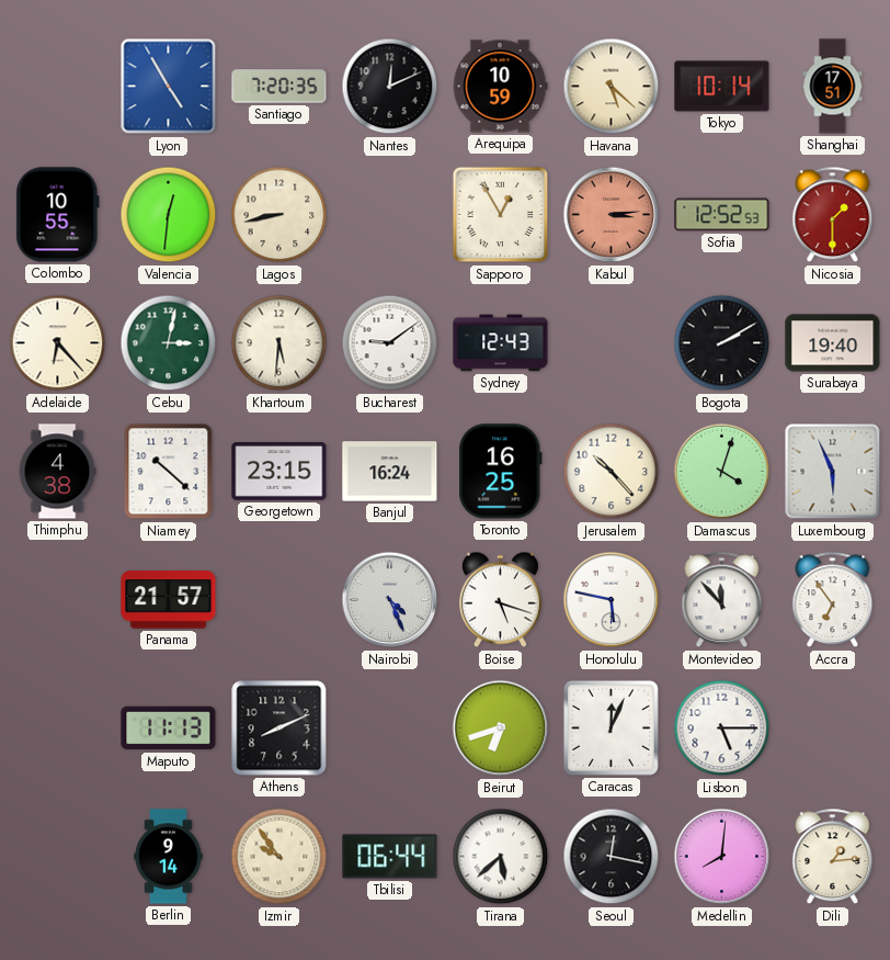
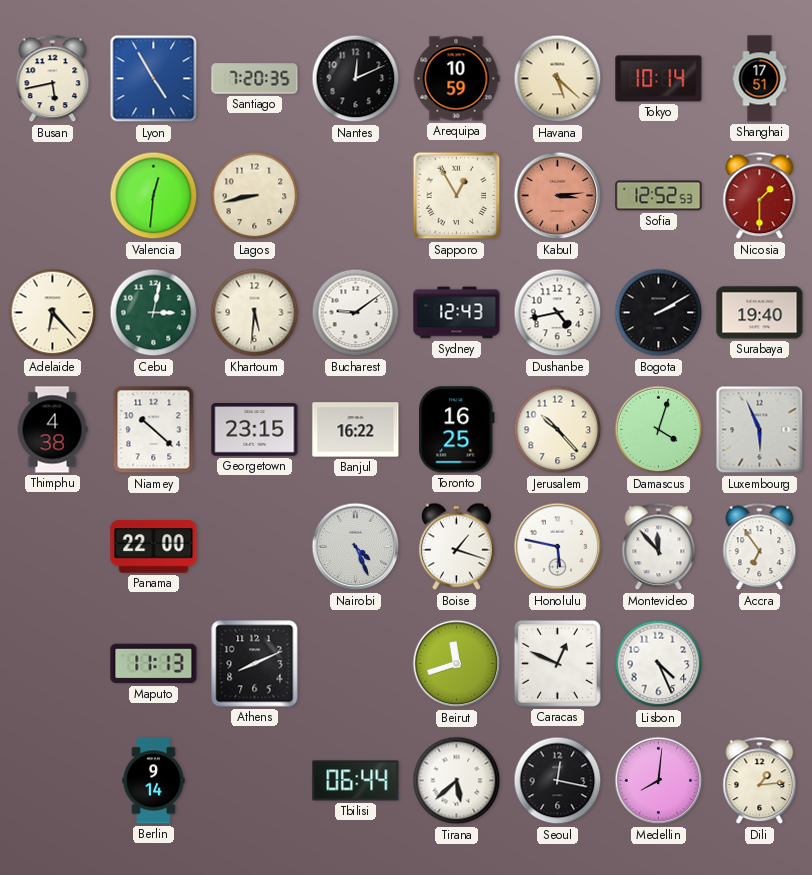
Busan: none -> 5:43 (53, 79)
Colombo: 10:55 -> none (58, 215)
Dushanbe: none -> 4:43 (558, 313)
Banjul: 16:24 -> 16:22 (356, 430)
Panama: 21:57 -> 22:00 (154, 547)
Boise: 5:18 -> 1:18 (456, 547)
Beirut: 6:42 -> 11:42 (457, 664)
Caracas: 12:04 -> 12:49 (557, 663)
Lisbon: 5:15 -> 4:26 (659, 664)
Izmir: 9:54 -> none (279, 857)
